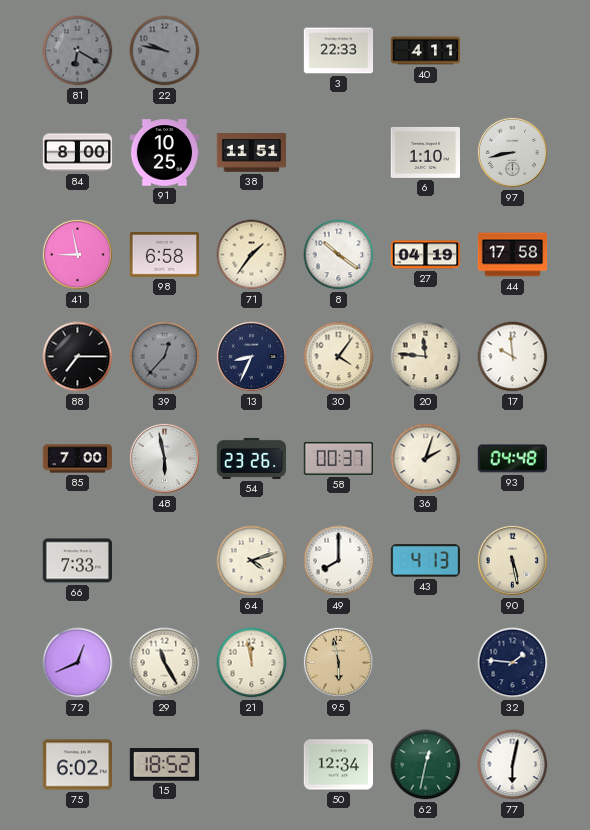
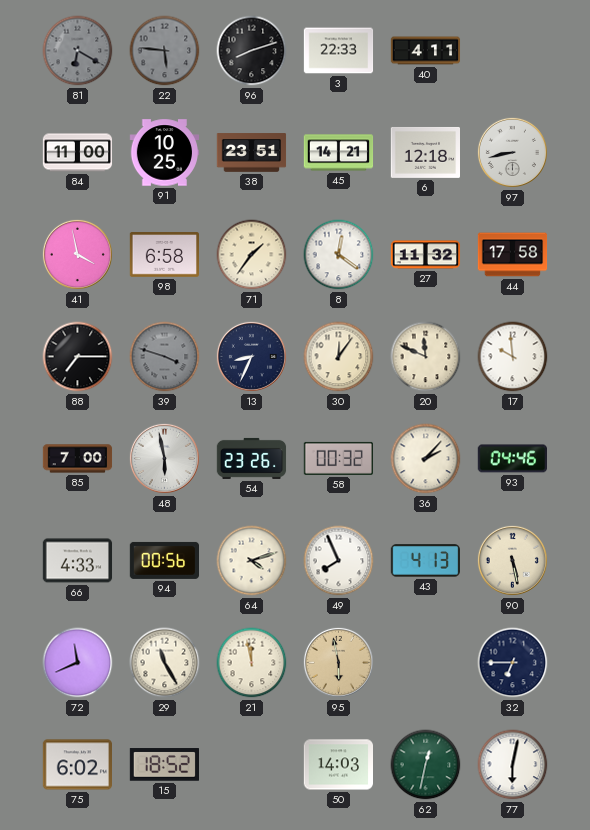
22: 9:47 -> 5:46 (165, 51)
96: none -> 8:12 (252, 51)
84: 8:00 -> 11:00 (78, 153)
38: 11:51 -> 23:51 (252, 153)
45: none -> 14:21 (339, 153)
6: 1:10 -> 12:18 (426, 152)
41: 8:58 -> 3:58 (77, 254)
8: 10:21 -> 12:21 (339, 255)
27: 04:19 -> 11:32 (426, 255)
39: 12:37 -> 3:48 (165, 357)
30: 4:06 -> 12:06 (339, 357)
20: 11:46 -> 11:49 (426, 357)
58: 00:37 -> 00:32 (338, 458)
36: 2:03 -> 2:07 (426, 459)
93: 04:48 -> 04:46 (512, 459)
66: 7:33 -> 4:33 (78, 561)
94: none -> 00:56 (164, 560)
49: 8:00 -> 7:56 (339, 561)
72: 12:41 -> 11:41 (78, 663)
32: 1:46 -> 6:45 (513, 663)
50: 12:34 -> 14:03 (339, 765)
